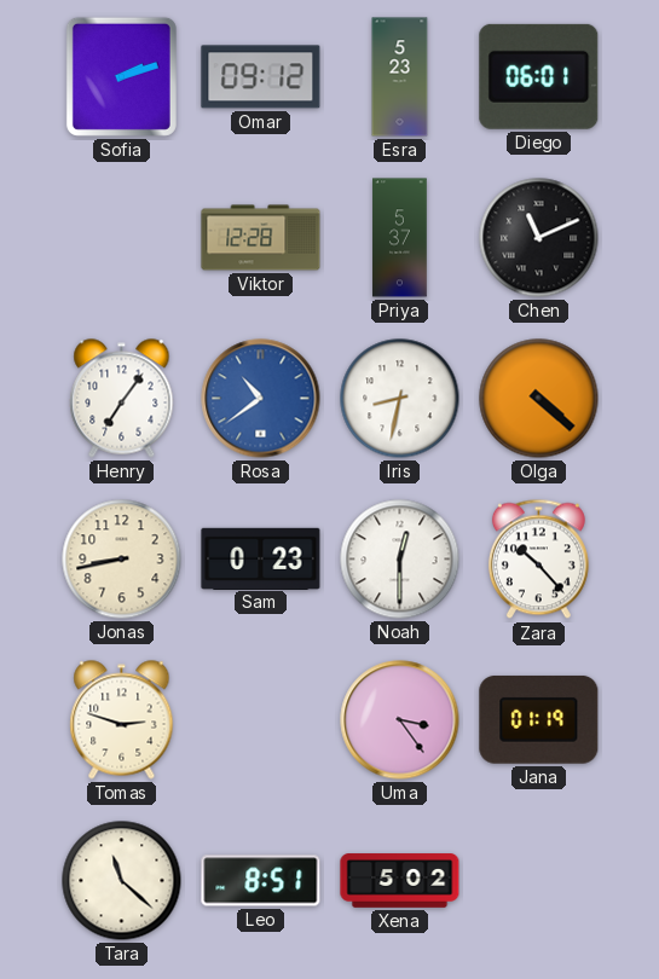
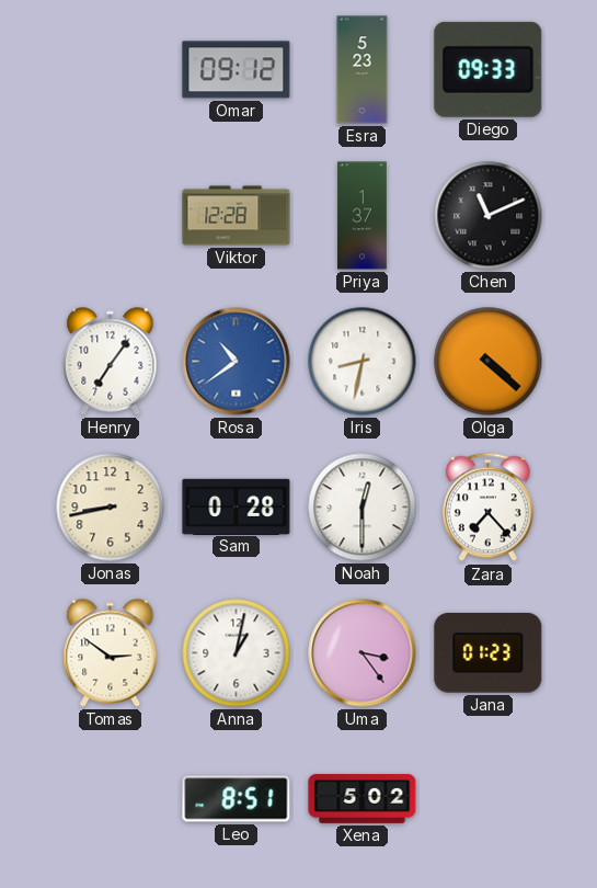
Sofia: 2:12 -> none (121, 76)
Diego: 06:01 -> 09:33 (489, 69)
Priya: 5:37 -> 1:37 (363, 216)
Sam: 0:23 -> 0:28 (237, 506)
Zara: 10:23 -> 7:23 (487, 508)
Tomas: 2:48 -> 2:51 (111, 653)
Anna: none -> 1:02 (237, 653)
Jana: 01:19 -> 01:23 (489, 652)
Tara: 11:22 -> none (122, 881)
